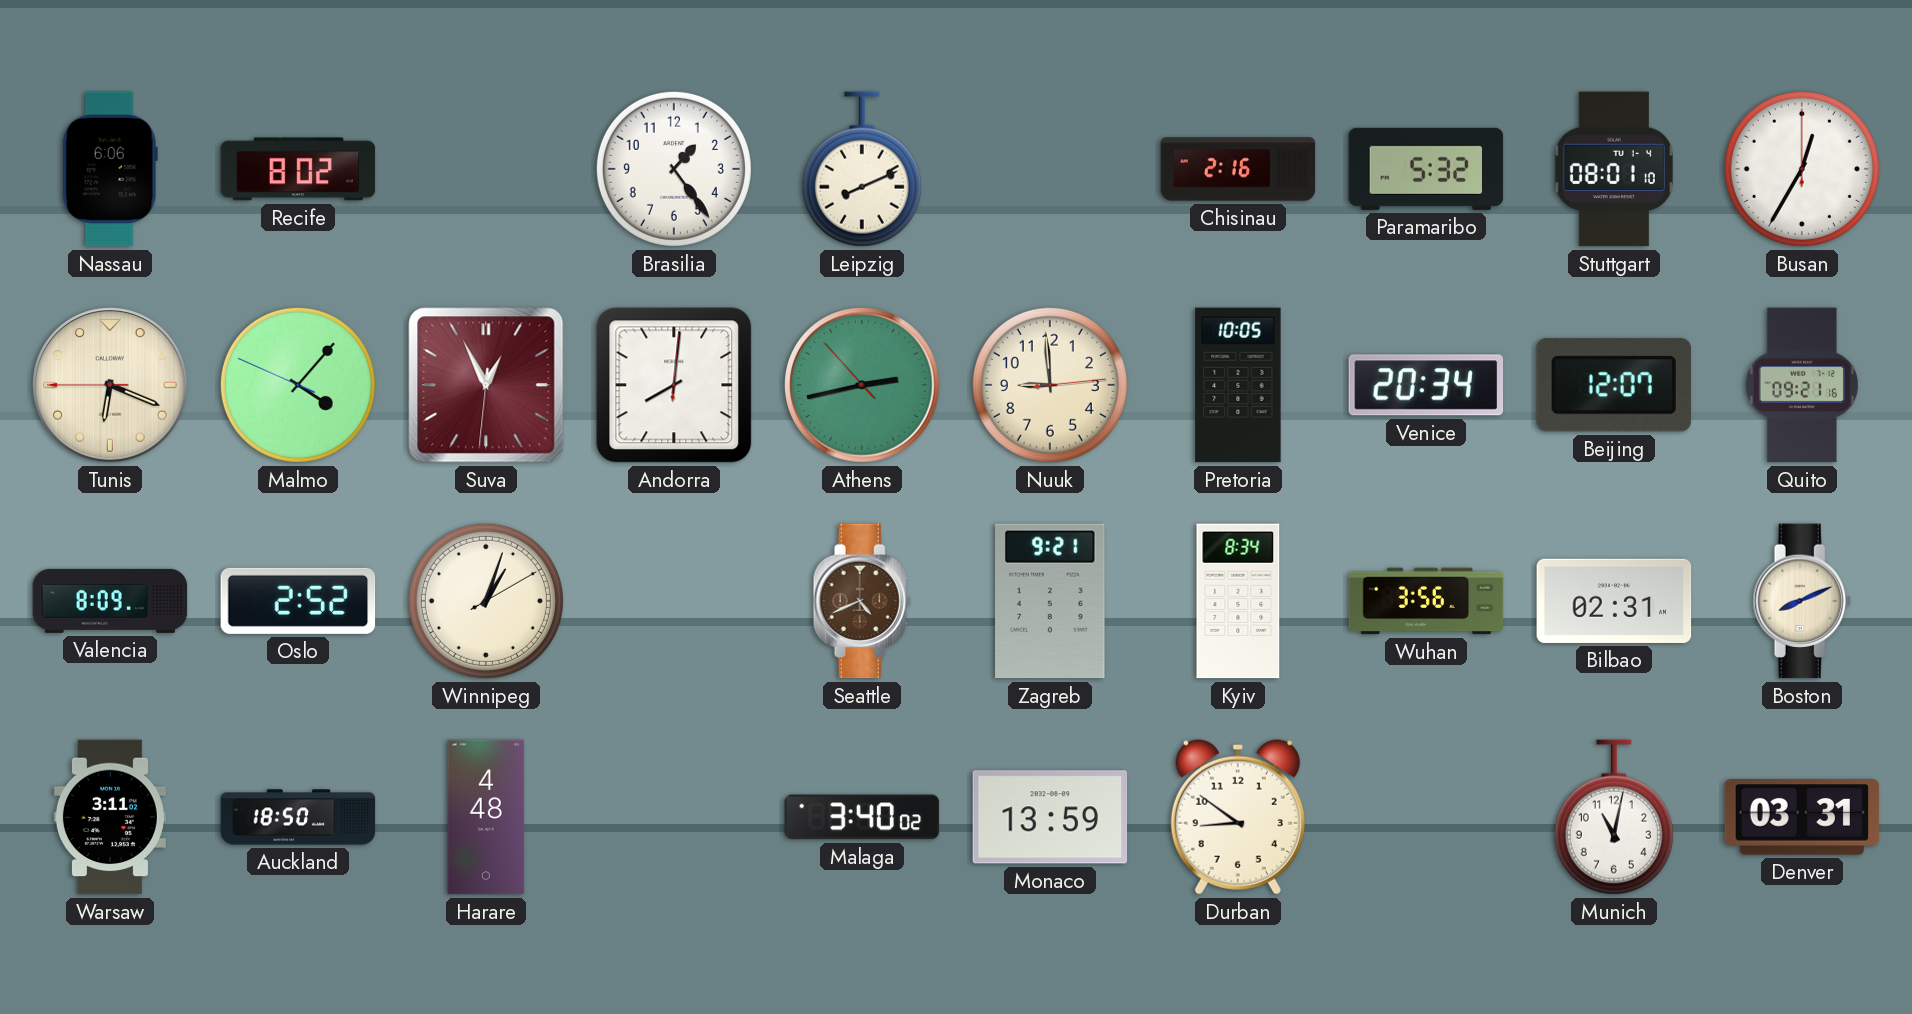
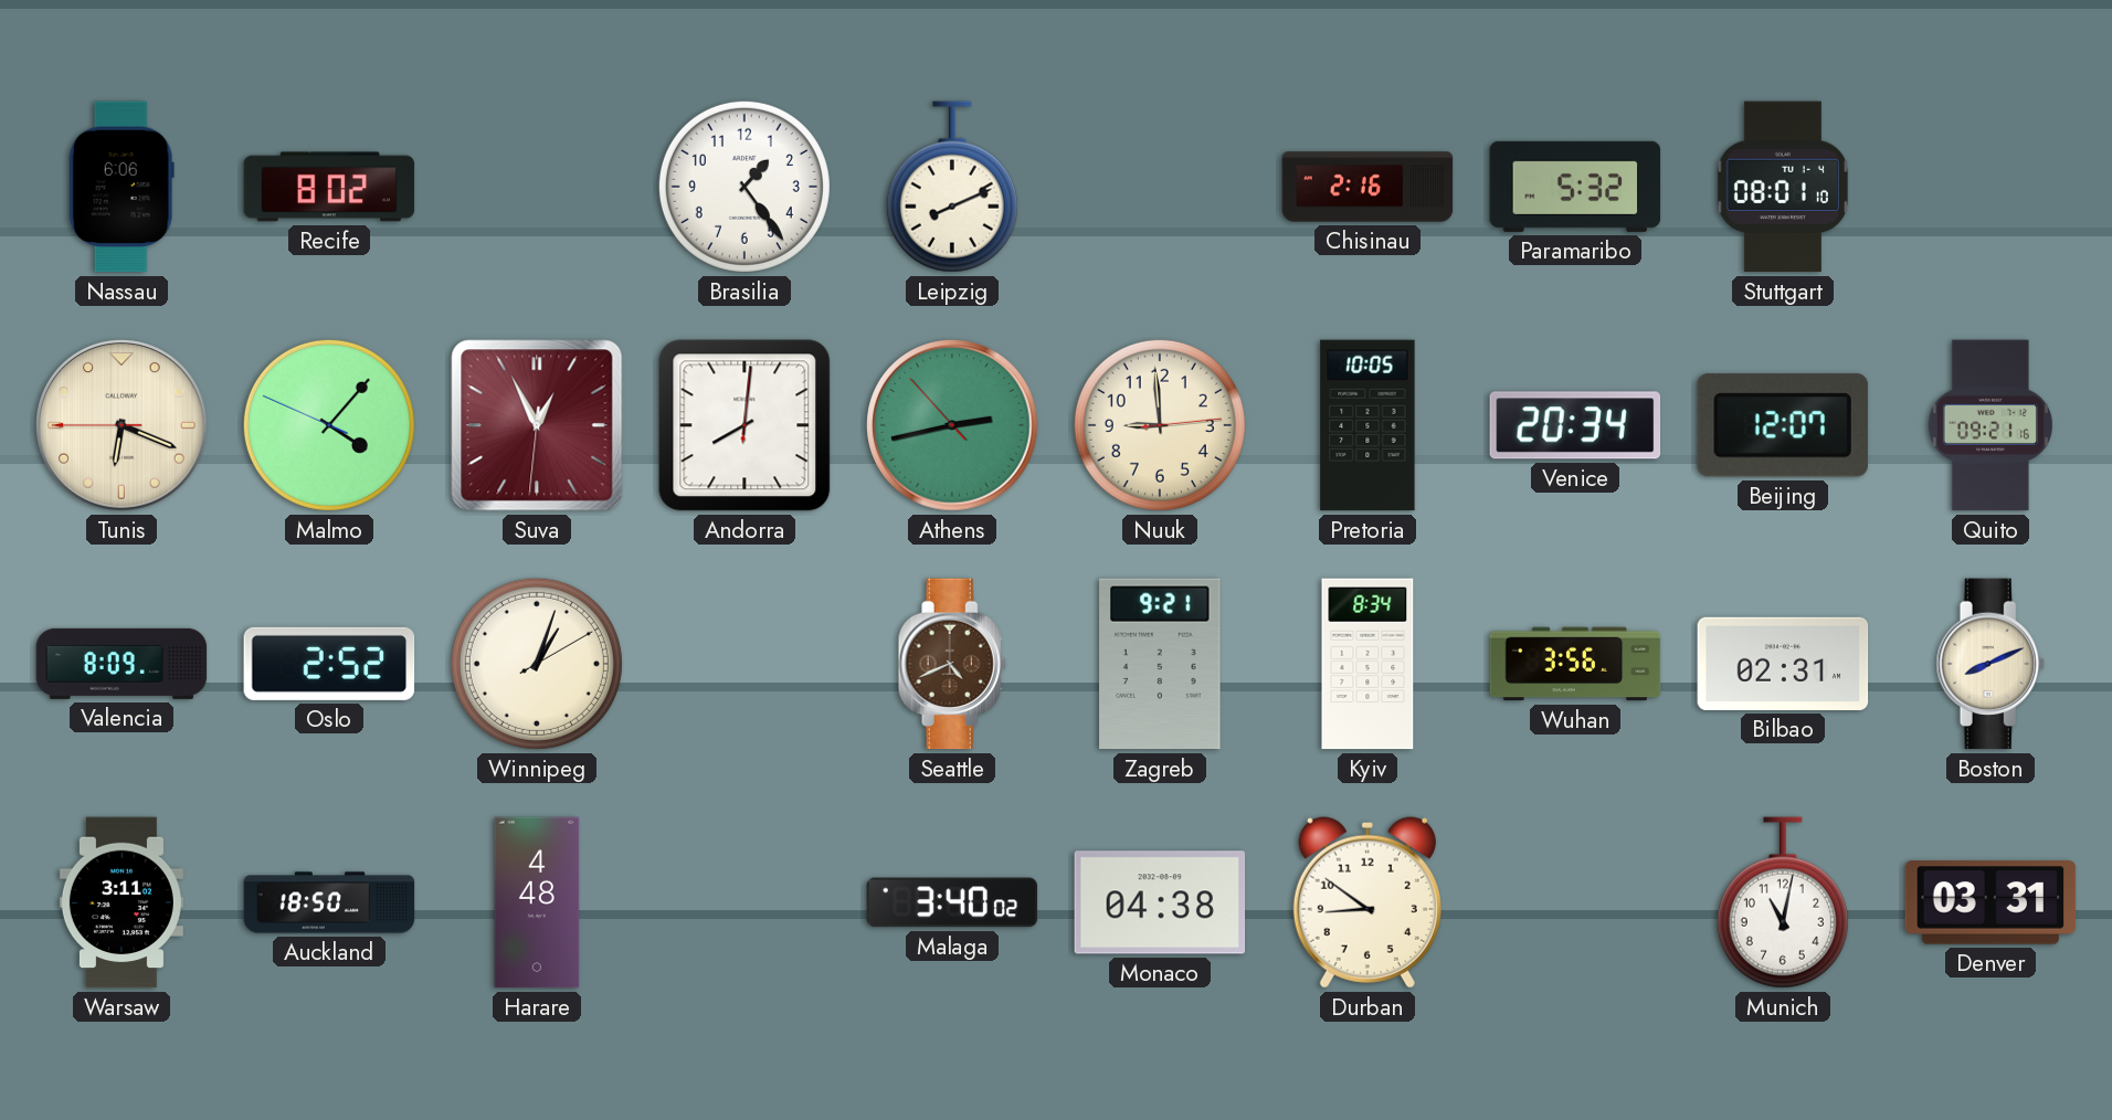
Busan: 12:35 -> none (1802, 169)
Monaco: 13:59 -> 04:38 (1160, 902)
